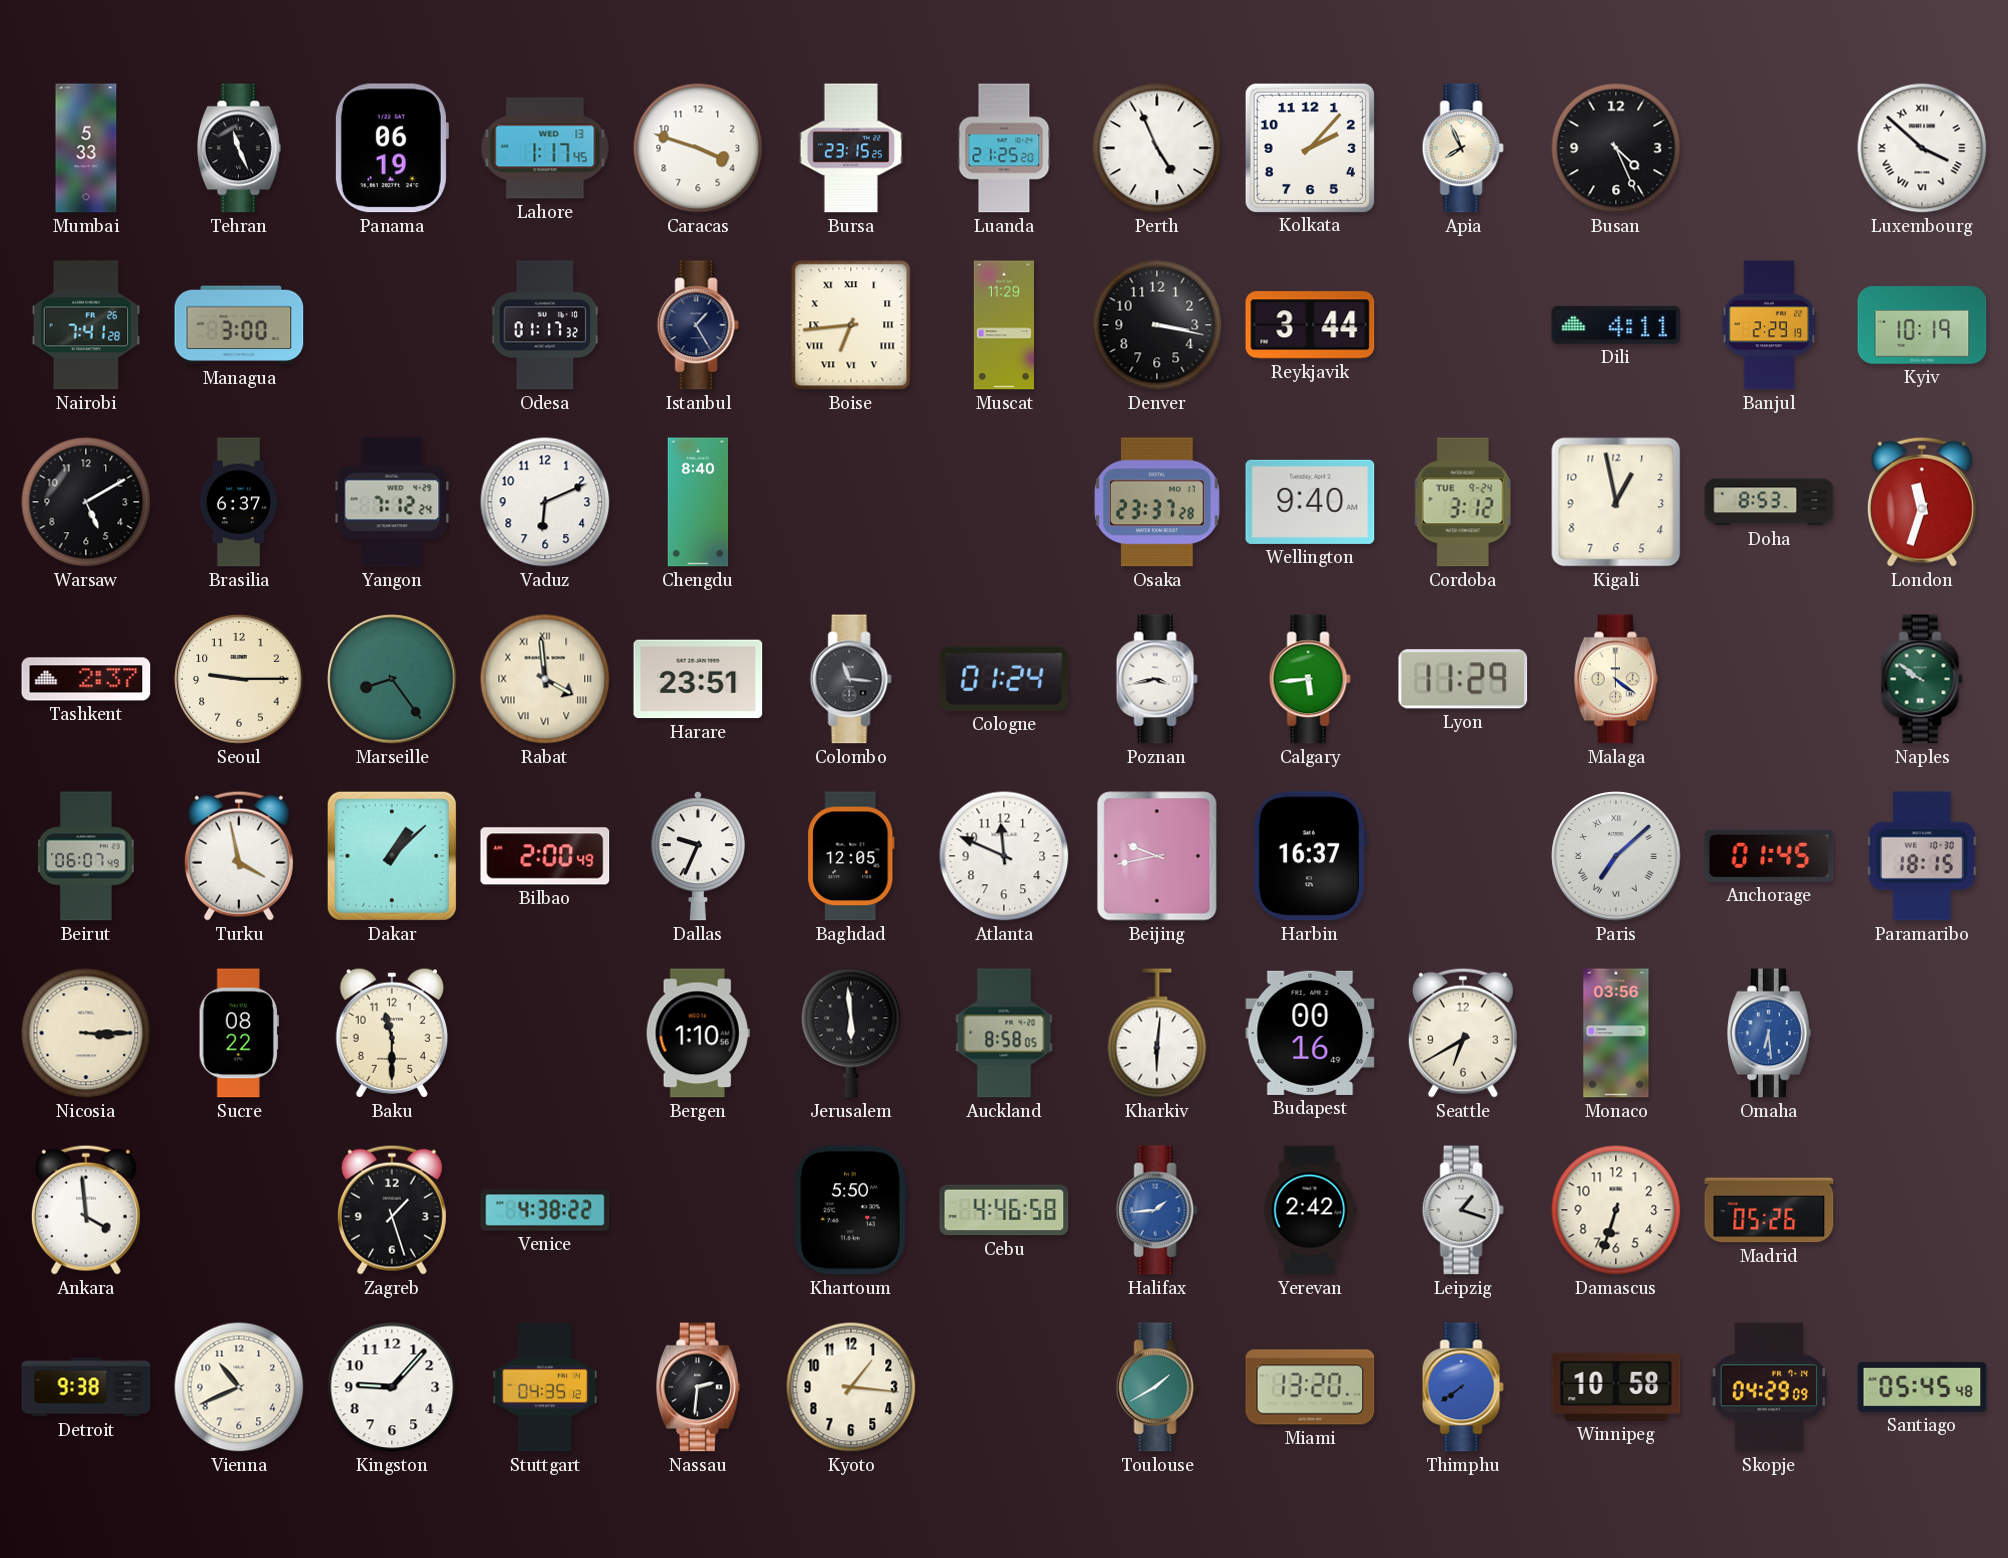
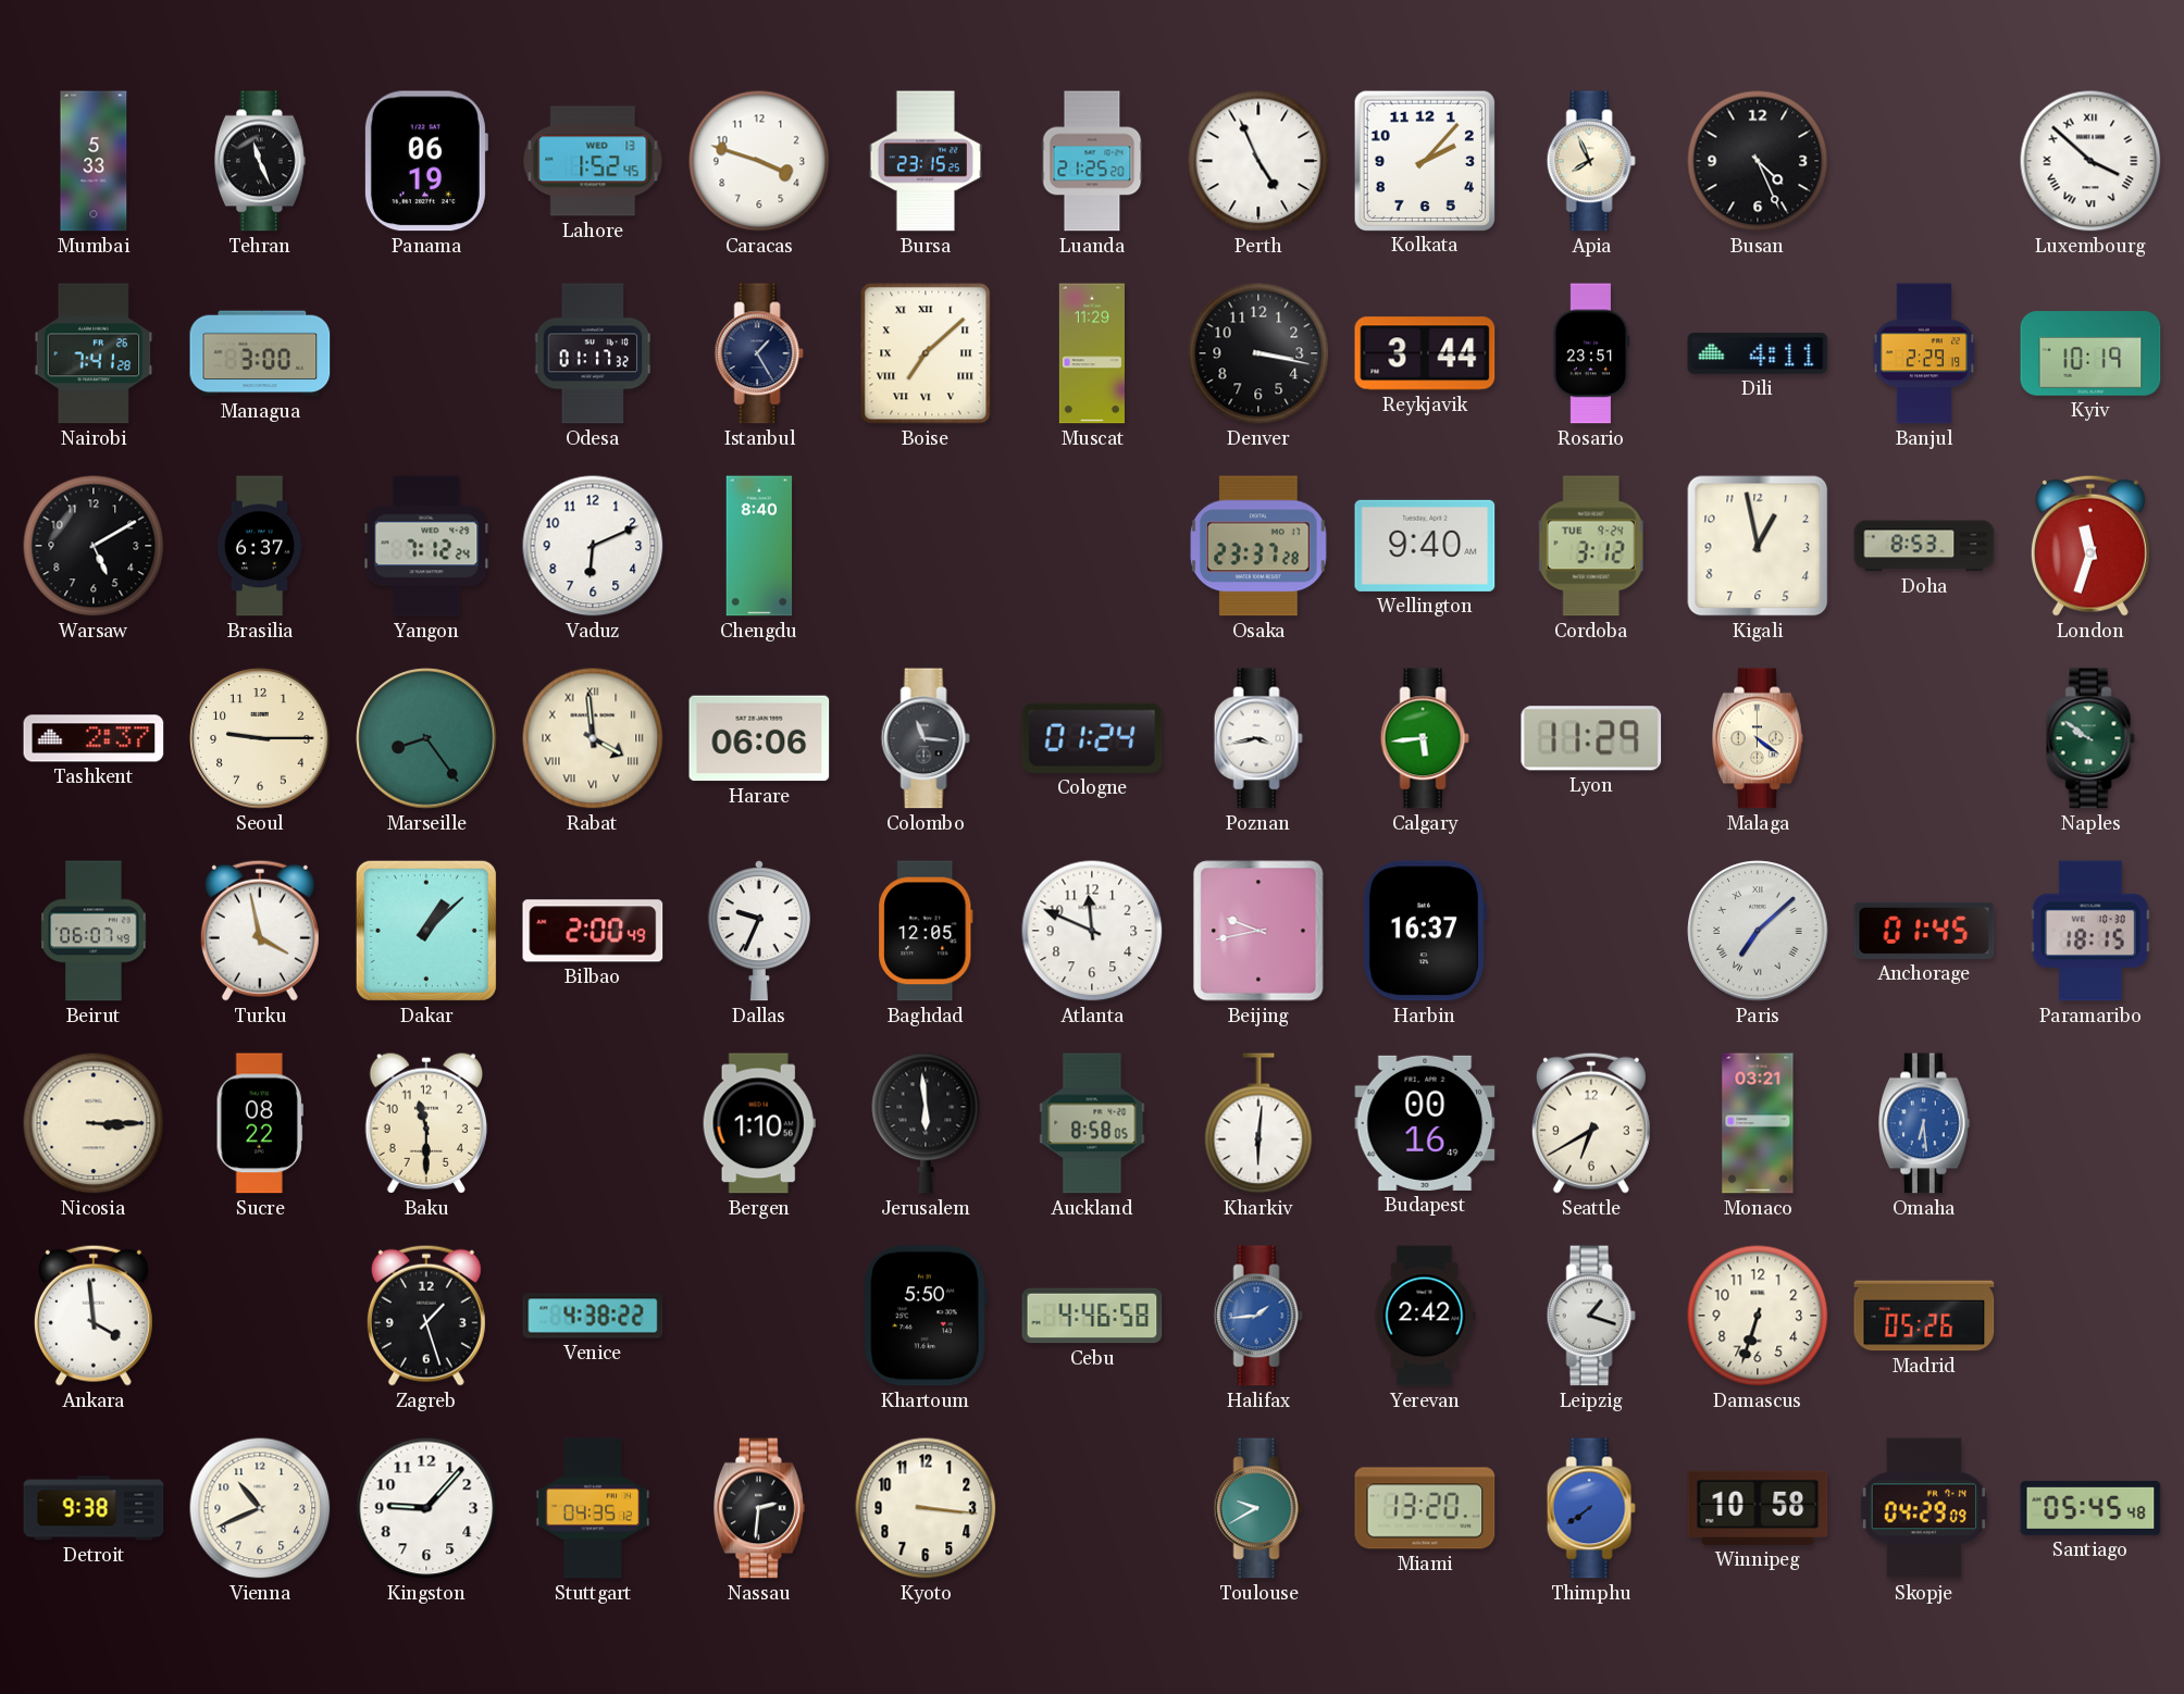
Lahore: 1:17 -> 1:52 (593, 161)
Boise: 6:44 -> 7:08 (926, 353)
Rosario: none -> 23:51 (1591, 353)
Harare: 23:51 -> 06:06 (759, 738)
Monaco: 03:56 -> 03:21 (1758, 1123)
Kyoto: 1:16 -> 3:16 (926, 1508)
Toulouse: 1:40 -> 9:40 (1258, 1508)
